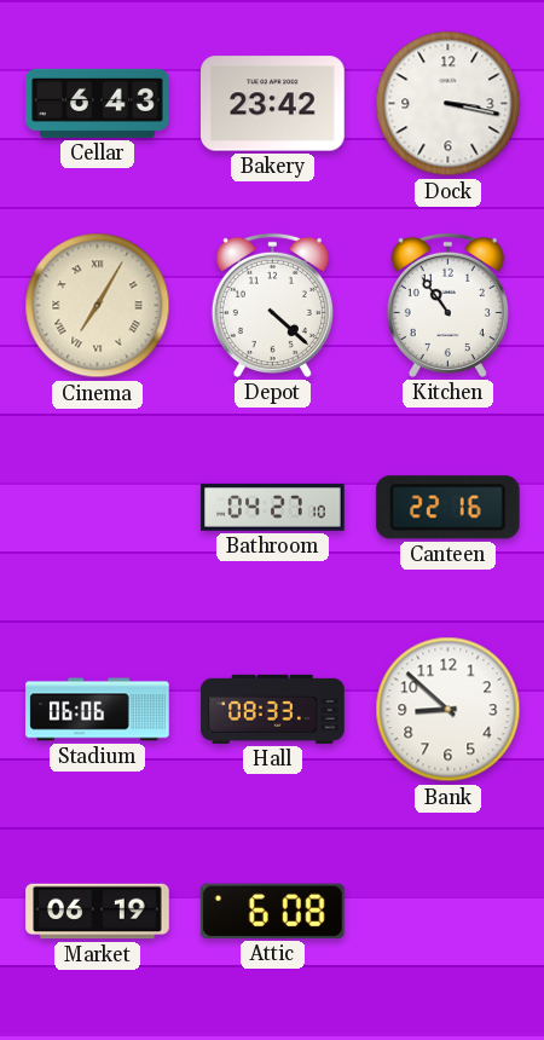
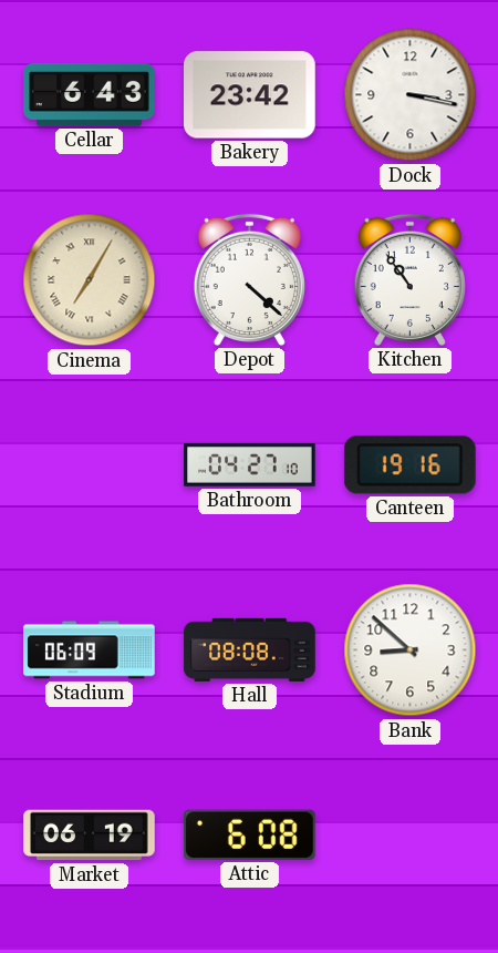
Canteen: 22:16 -> 19:16 (409, 465)
Stadium: 06:06 -> 06:09 (90, 650)
Hall: 08:33 -> 08:08 (250, 649)
